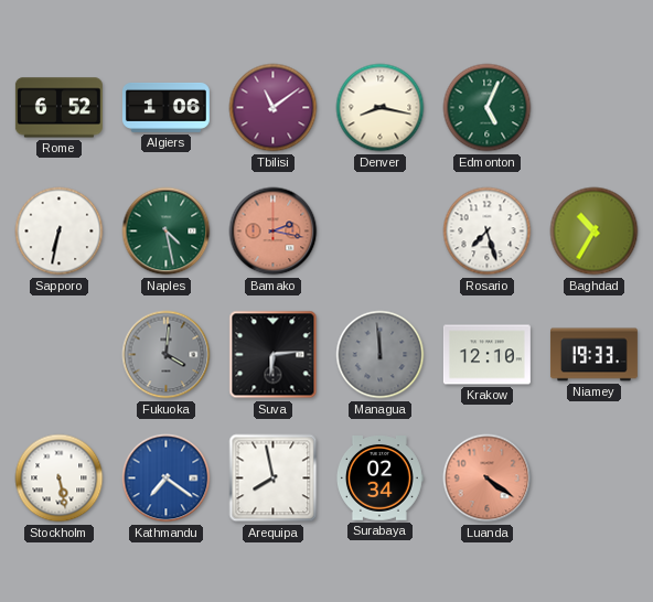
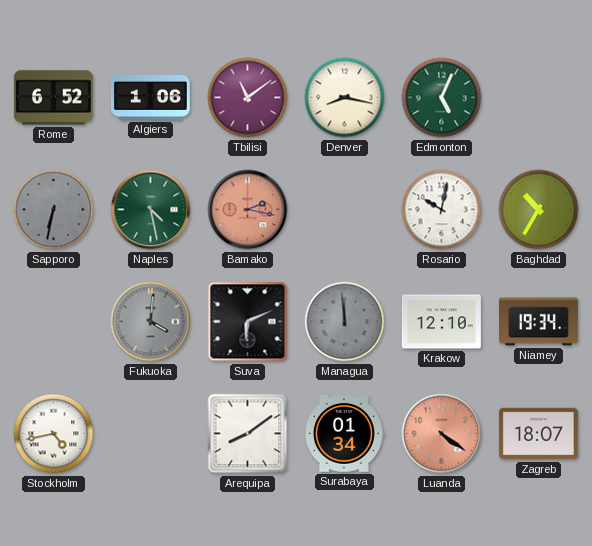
Sapporo dial: white -> grey (54, 210)
Rosario: 7:27 -> 10:02 (442, 210)
Suva: 6:14 -> 6:11 (248, 322)
Niamey: 19:33 -> 19:34 (538, 322)
Stockholm: 5:28 -> 4:43 (54, 434)
Kathmandu: 7:21 -> none (167, 479)
Arequipa: 7:58 -> 8:09 (248, 434)
Surabaya: 02:34 -> 01:34 (344, 434)
Zagreb: none -> 18:07 (538, 434)
